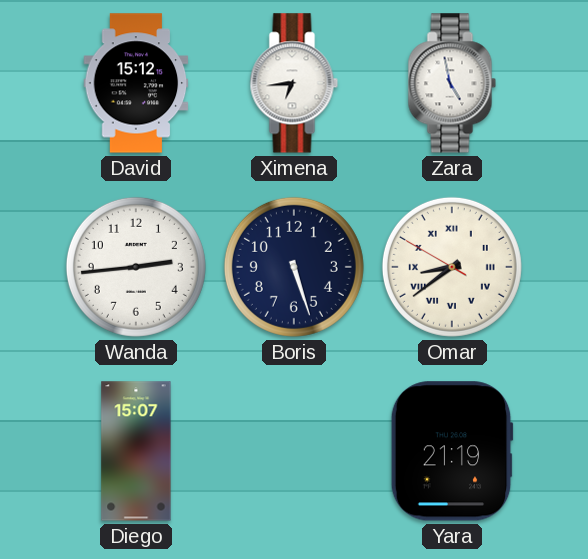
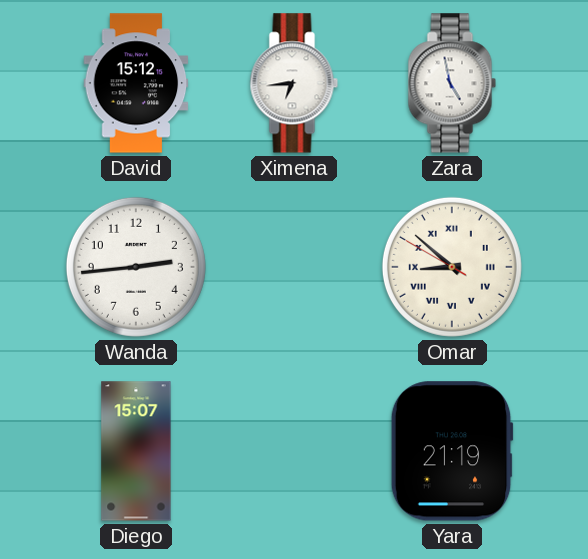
Boris: 5:27 -> none (294, 267)
Omar: 8:38 -> 8:51 (452, 267)
